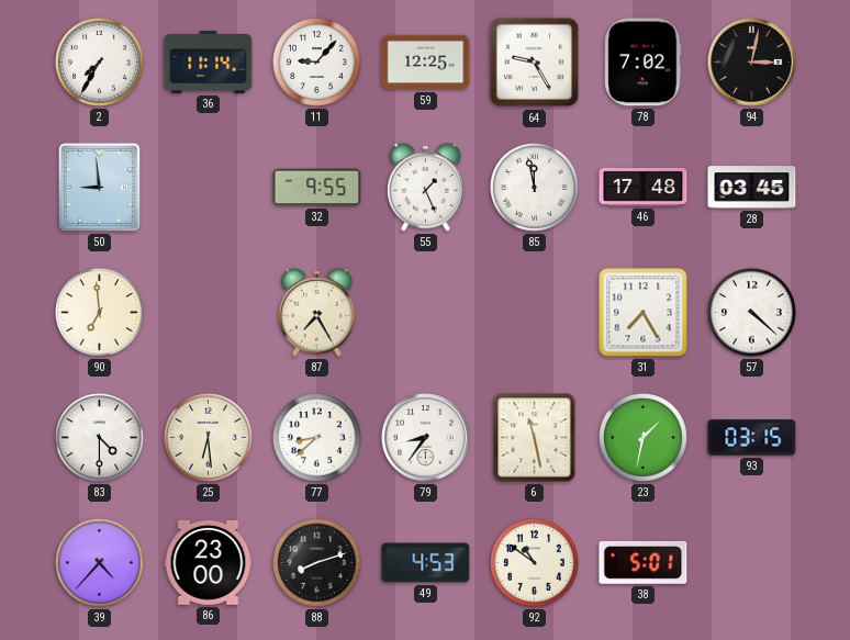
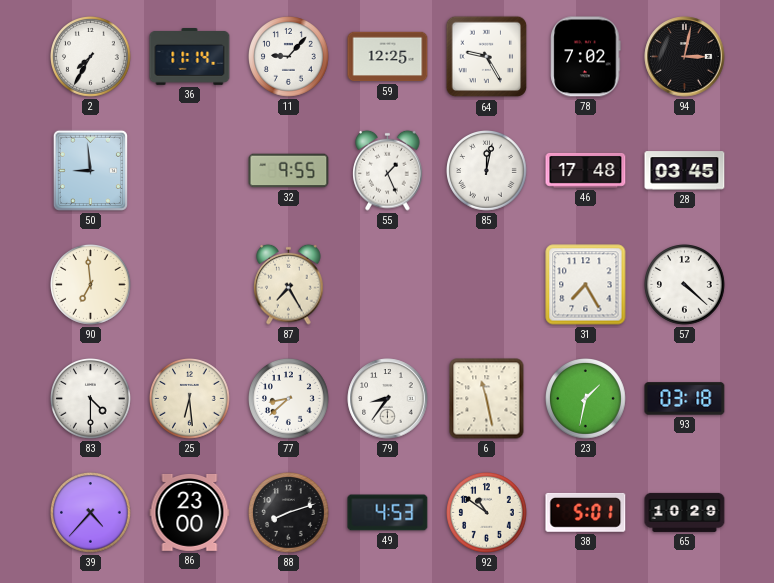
85: 11:58 -> 12:02 (487, 171)
93: 03:15 -> 03:18 (685, 399)
65: none -> 10:29 (685, 512)
